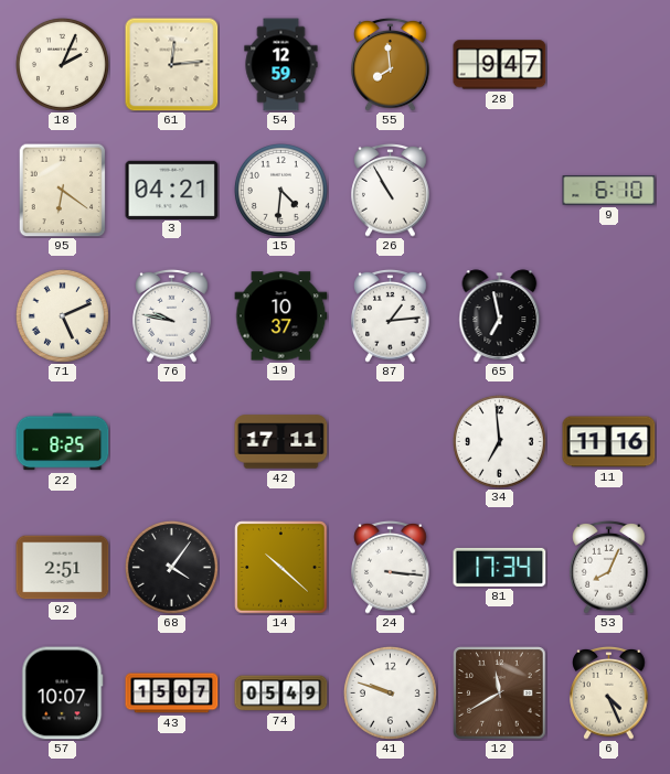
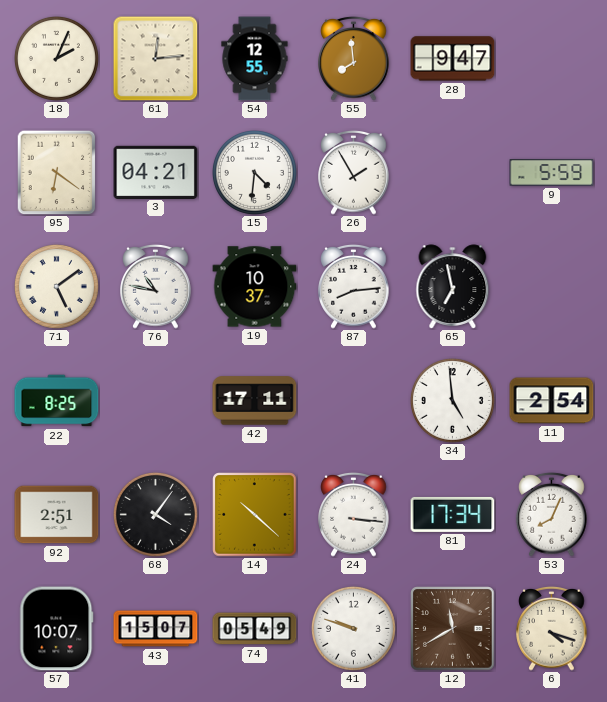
54: 12:59 -> 12:55 (255, 59)
26: 10:55 -> 1:55 (354, 172)
9: 6:10 -> 5:59 (552, 173)
71: 5:11 -> 5:09 (56, 286)
76: 9:47 -> 10:47 (156, 286)
87: 1:14 -> 8:14 (354, 286)
34: 6:59 -> 4:59 (452, 400)
11: 11:16 -> 2:54 (552, 401)
6: 4:26 -> 4:18 (552, 628)
